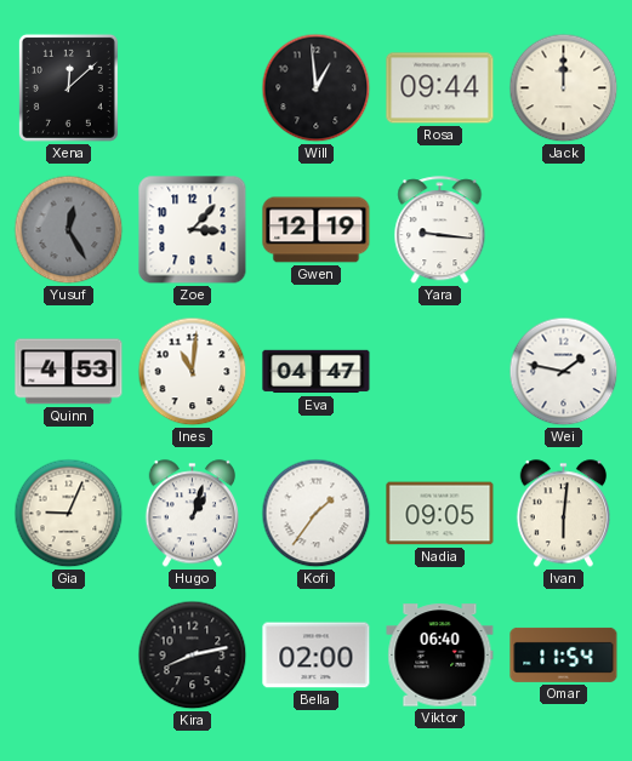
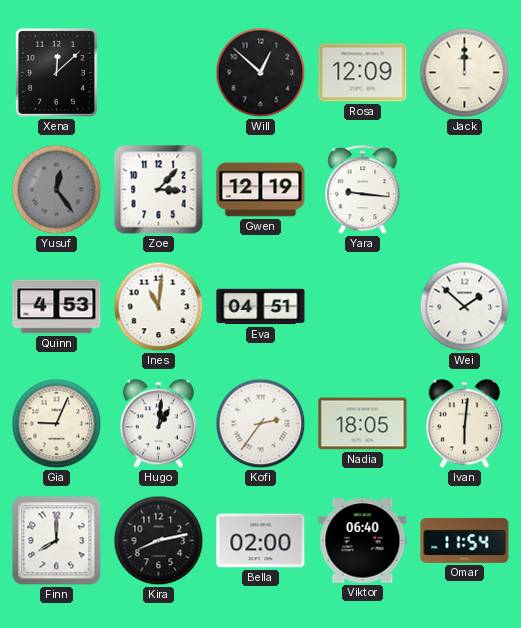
Will: 12:59 -> 12:52 (261, 73)
Rosa: 09:44 -> 12:09 (363, 73)
Yusuf: 12:25 -> 12:24 (57, 190)
Eva: 04:47 -> 04:51 (261, 307)
Wei: 1:47 -> 1:52 (465, 307)
Hugo: 1:03 -> 1:01 (158, 424)
Kofi: 1:36 -> 2:36 (261, 424)
Nadia: 09:05 -> 18:05 (363, 424)
Finn: none -> 8:00 (57, 541)
